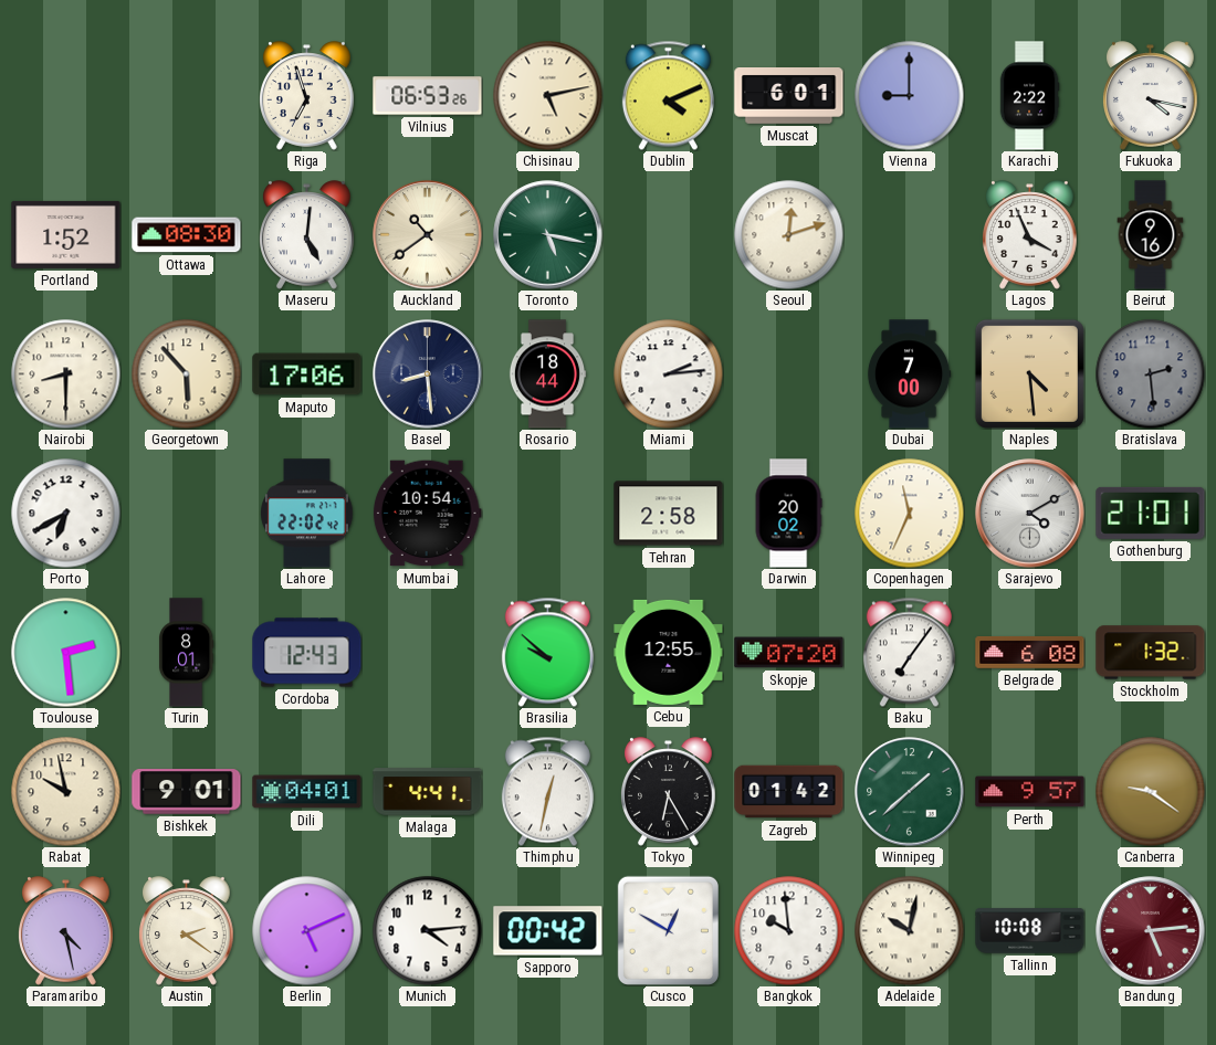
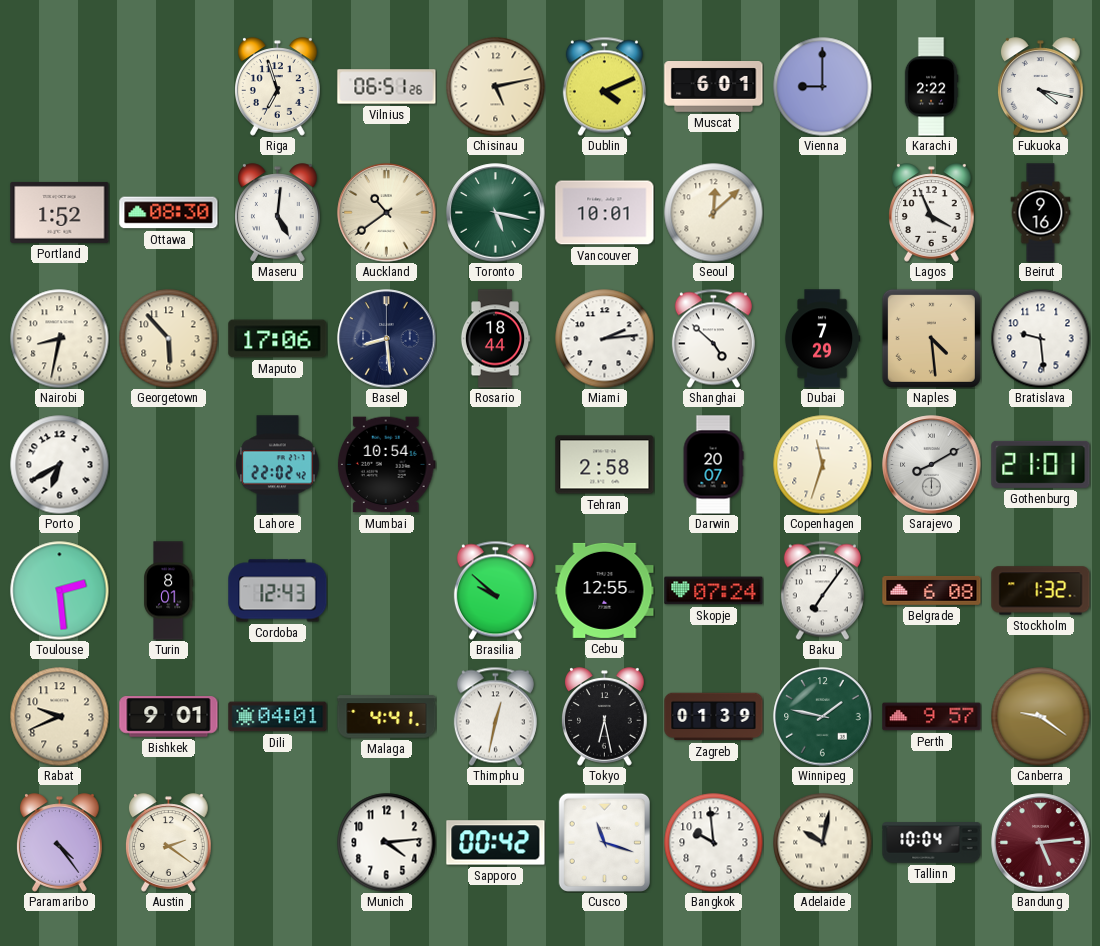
Vilnius: 06:53 -> 06:51 (387, 87)
Vancouver: none -> 10:01 (605, 213)
Seoul: 12:12 -> 12:08 (714, 213)
Nairobi: 8:30 -> 8:32 (60, 339)
Shanghai: none -> 4:52 (713, 338)
Dubai: 7:00 -> 7:29 (822, 339)
Bratislava: 2:29 -> 9:29 (1041, 339)
Bratislava dial: grey -> white (1041, 339)
Darwin: 20:02 -> 20:07 (713, 465)
Copenhagen: 11:34 -> 11:33 (823, 465)
Sarajevo: 4:10 -> 8:10 (932, 465)
Skopje: 07:20 -> 07:24 (714, 591)
Rabat: 9:58 -> 9:41 (60, 717)
Tokyo: 6:25 -> 6:28 (605, 717)
Zagreb: 01:42 -> 01:39 (714, 717)
Winnipeg: 1:38 -> 1:47 (823, 717)
Paramaribo: 4:28 -> 4:24 (60, 843)
Berlin: 5:11 -> none (307, 931)
Cusco: 12:50 -> 11:18 (604, 842)
Tallinn: 10:08 -> 10:04 (932, 843)
